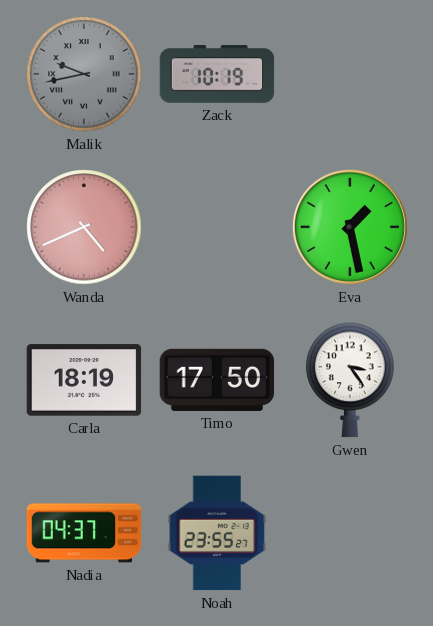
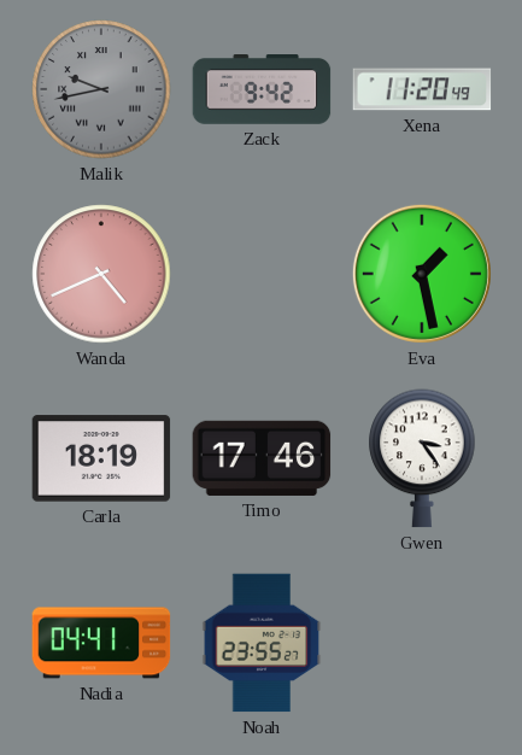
Zack: 10:19 -> 9:42 (262, 89)
Xena: none -> 11:20 (422, 89)
Timo: 17:50 -> 17:46 (262, 458)
Nadia: 04:37 -> 04:41 (101, 643)
